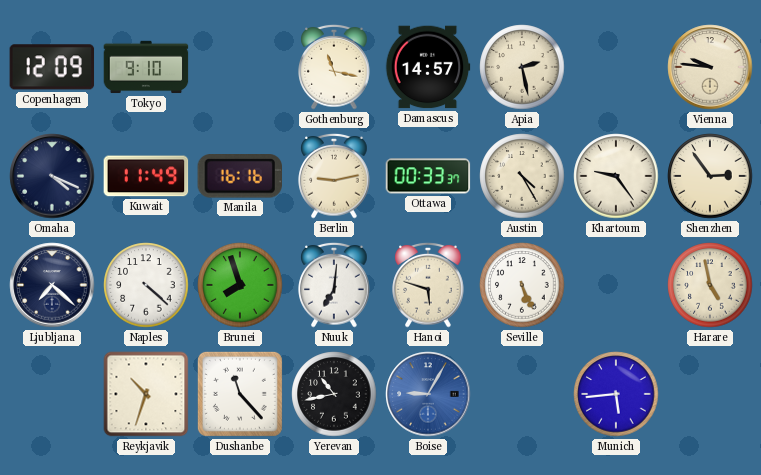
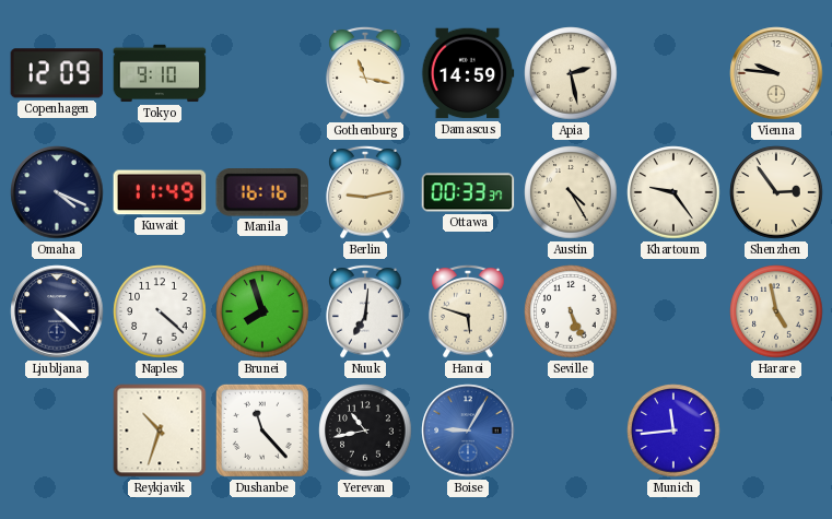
Damascus: 14:57 -> 14:59 (468, 73)
Ljubljana: 7:22 -> 4:22 (57, 311)
Munich: 5:44 -> 11:44 (673, 430)
